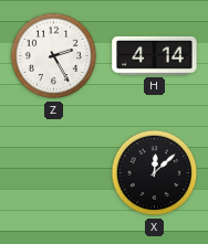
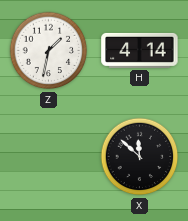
Z: 2:25 -> 1:32 (49, 51)
X: 12:08 -> 11:52 (140, 157)
